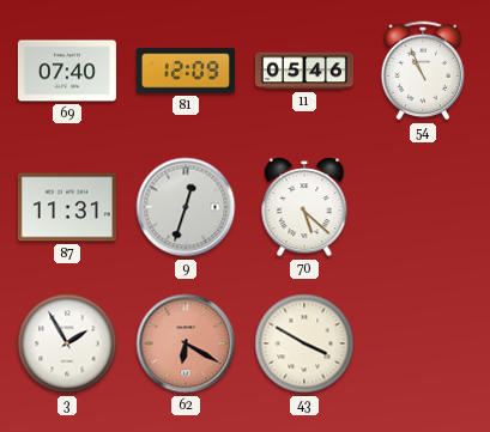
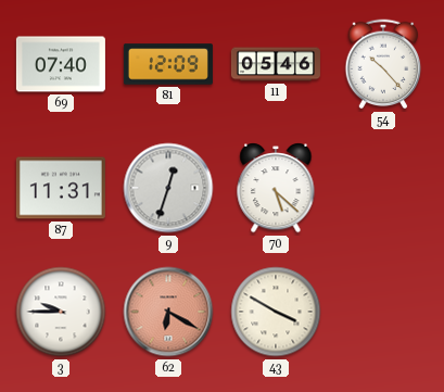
54: 10:56 -> 10:23 (383, 64)
3: 1:55 -> 9:45 (61, 312)
